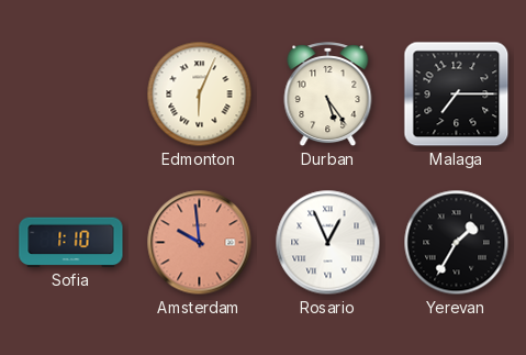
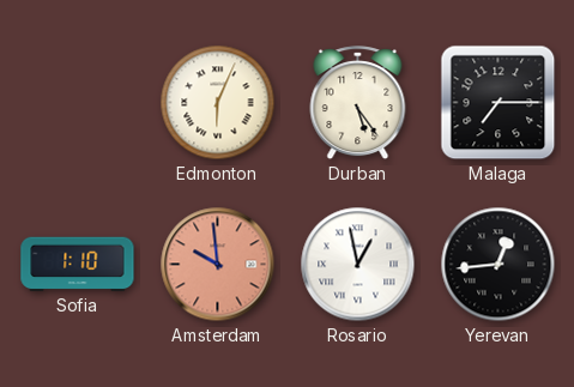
Rosario: 12:56 -> 12:58 (358, 265)
Yerevan: 1:35 -> 12:44 (499, 265)
